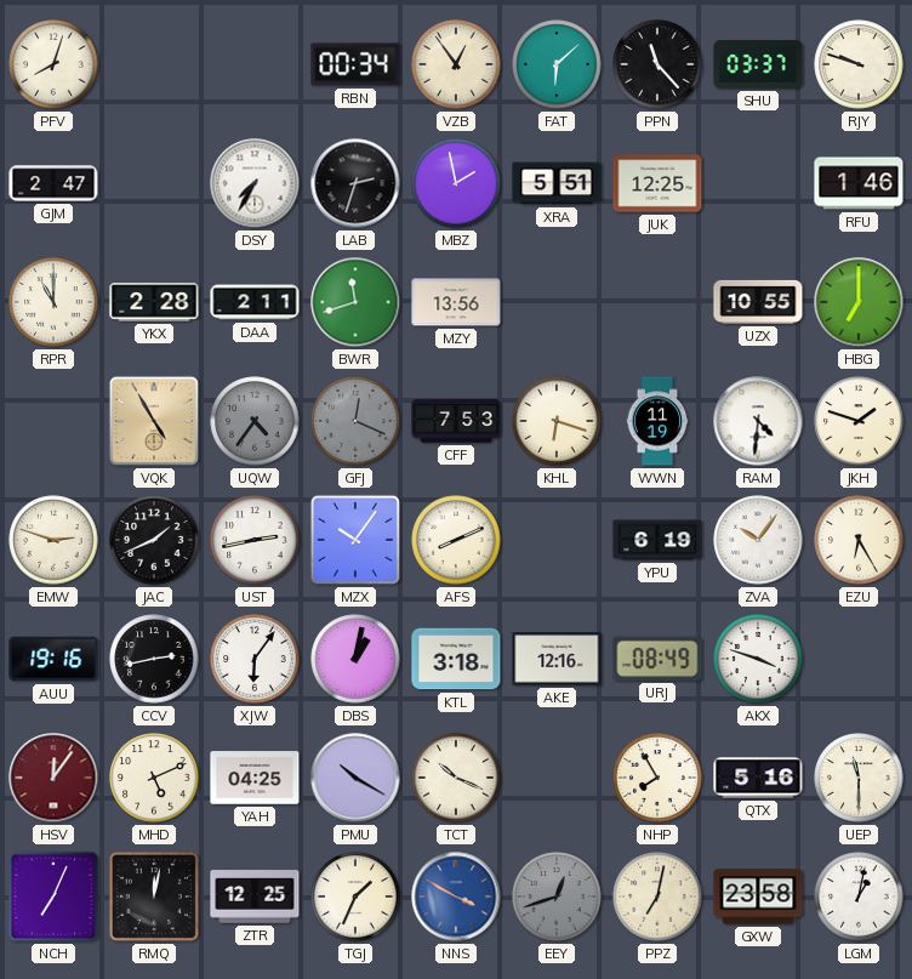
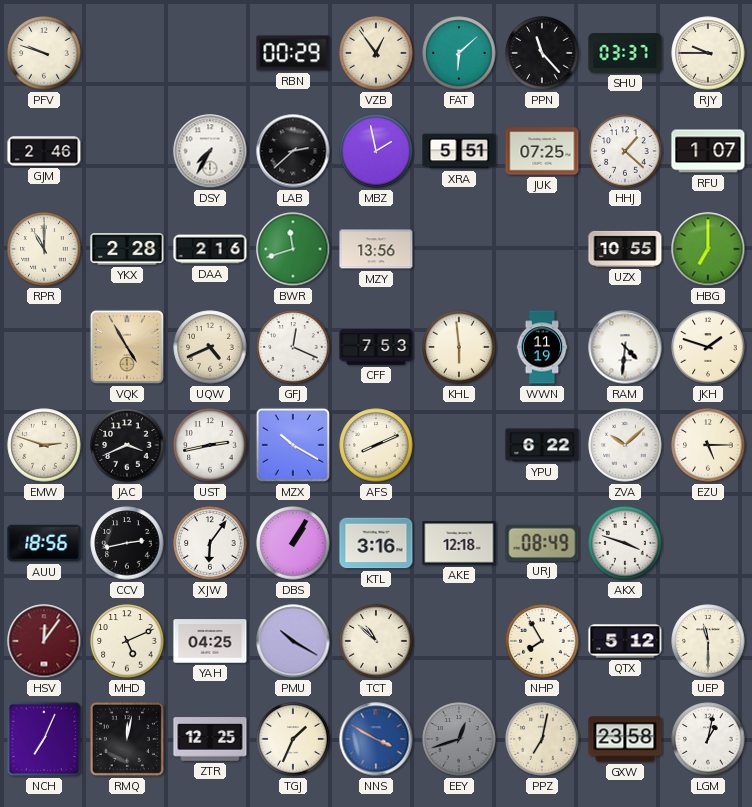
PFV: 8:03 -> 9:48 (44, 53)
RBN: 00:34 -> 00:29 (293, 53)
RJY: 9:48 -> 9:45 (708, 53)
GJM: 2:47 -> 2:46 (44, 151)
LAB: 2:33 -> 2:38 (293, 151)
JUK: 12:25 -> 07:25 (542, 151)
HHJ: none -> 1:22 (625, 151)
RFU: 1:46 -> 1:07 (708, 151)
DAA: 2:11 -> 2:16 (210, 249)
UQW: 4:36 -> 4:41 (210, 347)
UQW dial: grey -> cream (210, 347)
GFJ dial: grey -> white (293, 347)
KHL: 6:18 -> 5:59 (459, 347)
JAC: 1:41 -> 3:41 (127, 445)
MZX: 10:06 -> 10:20 (293, 445)
YPU: 6:19 -> 6:22 (542, 445)
ZVA: 10:06 -> 10:08 (625, 445)
EZU: 6:25 -> 5:15 (708, 445)
AUU: 19:16 -> 18:56 (44, 543)
DBS: 1:02 -> 1:05 (293, 543)
KTL: 3:18 -> 3:16 (376, 543)
AKE: 12:16 -> 12:18 (459, 543)
TCT: 10:19 -> 10:52 (376, 641)
QTX: 5:16 -> 5:12 (625, 641)
